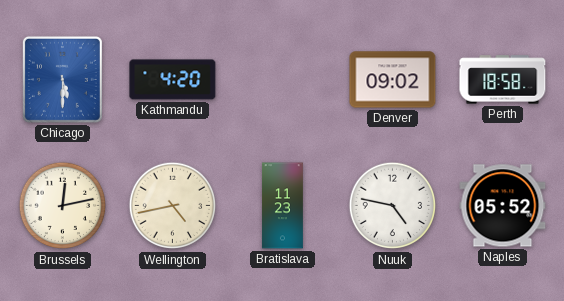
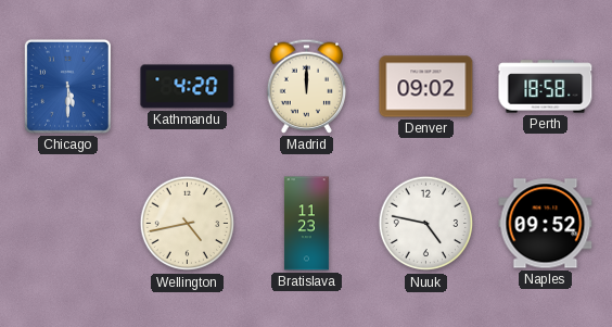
Madrid: none -> 12:00 (307, 86)
Brussels: 12:13 -> none (63, 206)
Naples: 05:52 -> 09:52 (546, 224)
